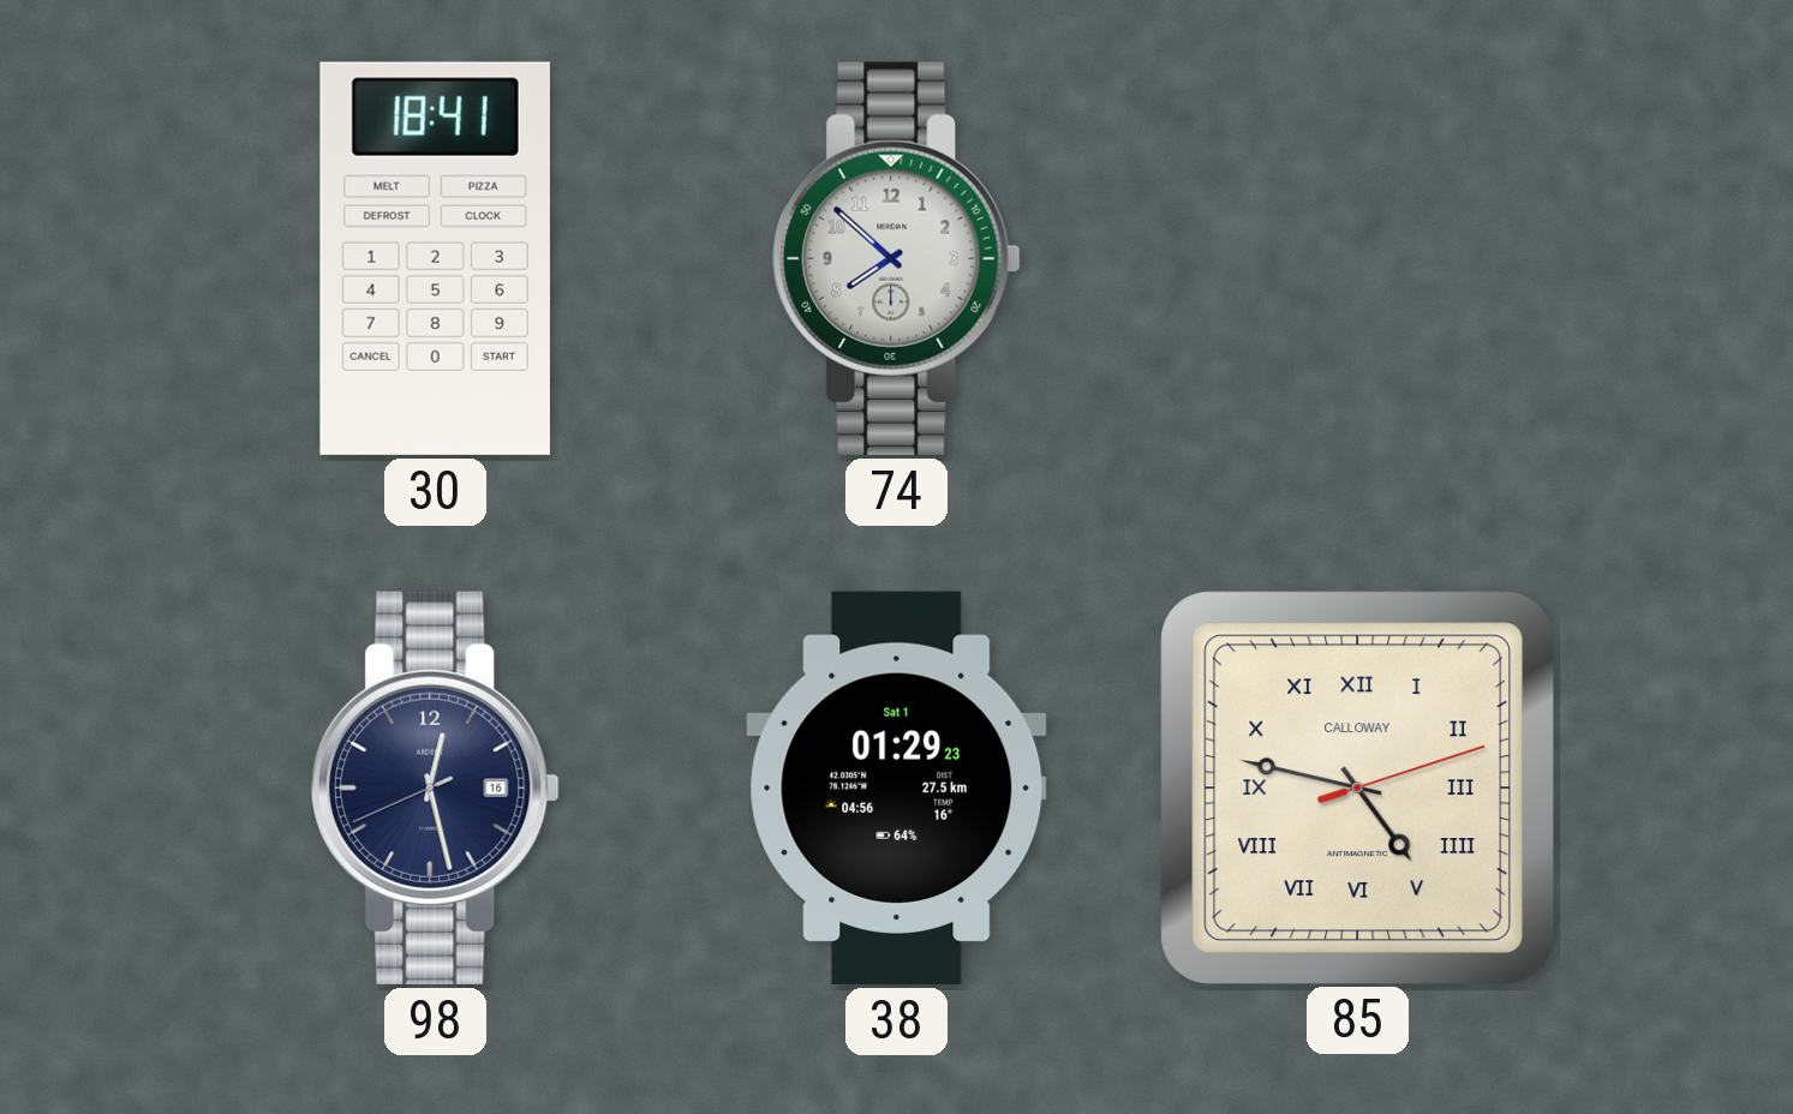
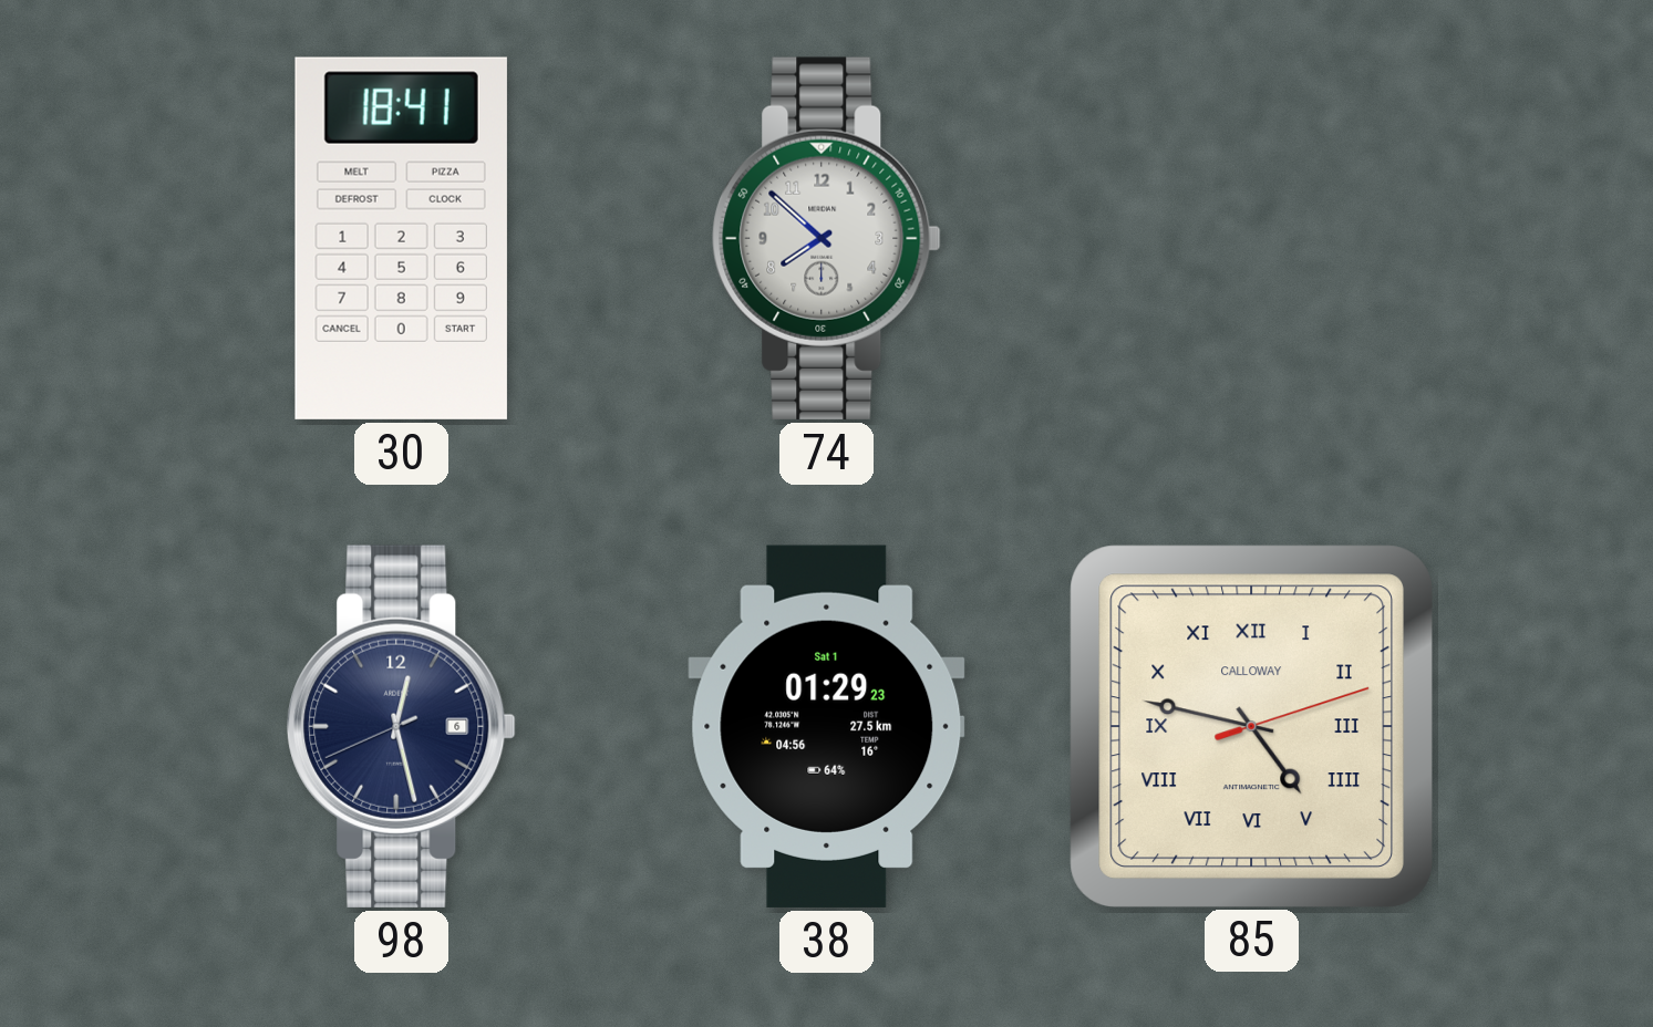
98 date: 16 -> 6 (402, 726)
